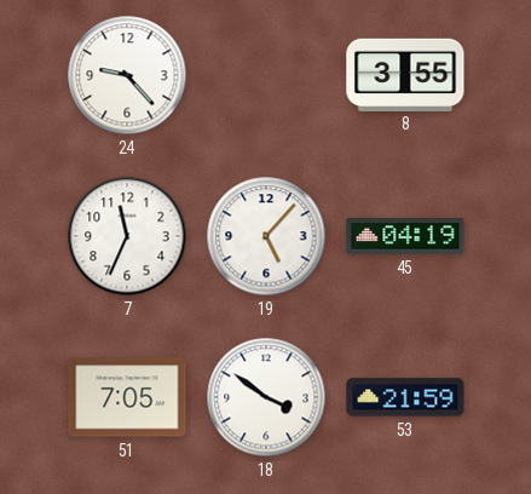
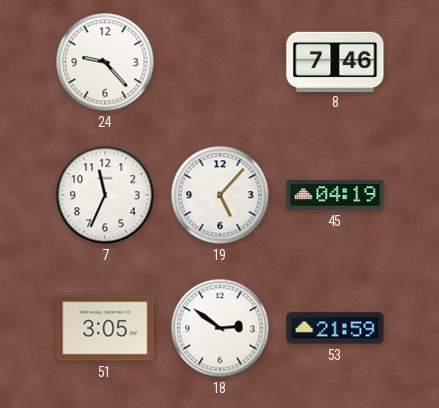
8: 3:55 -> 7:46 (335, 61)
51: 7:05 -> 3:05 (105, 328)
18: 3:51 -> 2:51 (220, 328)
